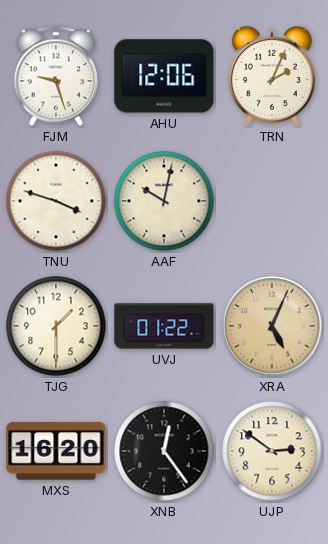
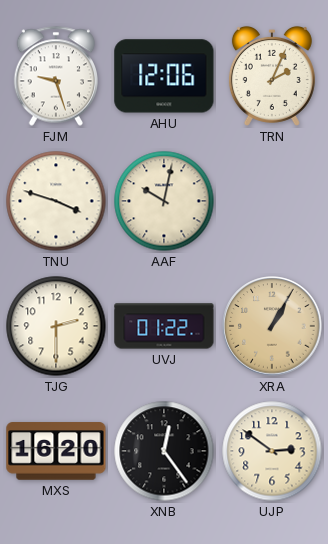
TJG: 1:30 -> 2:30 (56, 326)
XRA: 5:04 -> 1:05 (272, 326)
